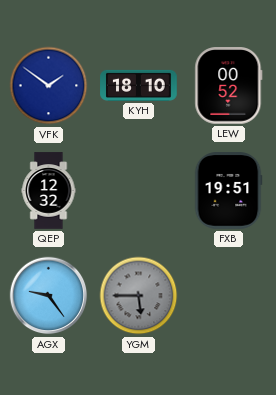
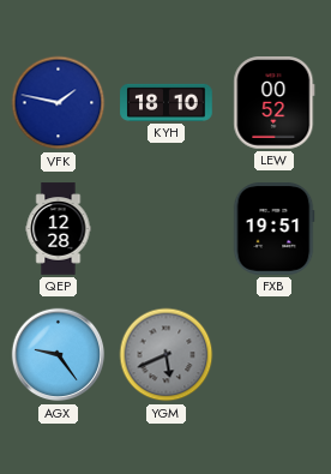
VFK: 1:51 -> 1:47 (59, 103)
QEP: 12:32 -> 12:28 (59, 229)
YGM: 5:45 -> 5:41 (167, 355)
